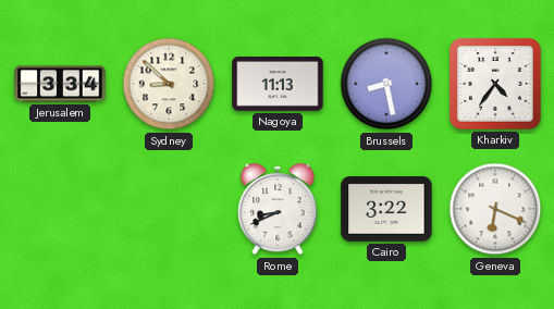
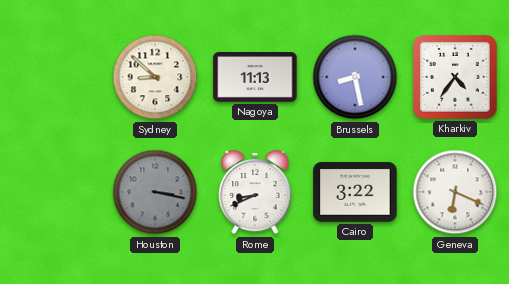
Jerusalem: 3:34 -> none (60, 84)
Houston: none -> 3:17 (155, 192)
